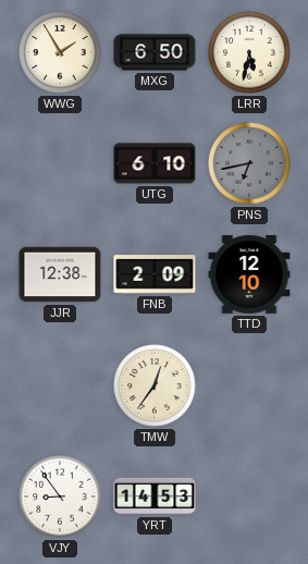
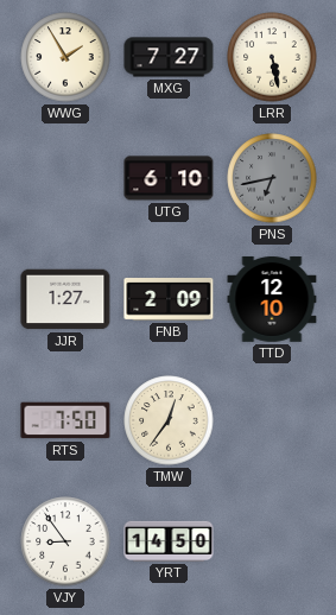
MXG: 6:50 -> 7:27 (169, 57)
LRR: 5:32 -> 5:28 (272, 57)
JJR: 12:38 -> 1:27 (65, 299)
RTS: none -> 7:50 (65, 420)
YRT: 14:53 -> 14:50 (169, 541)
